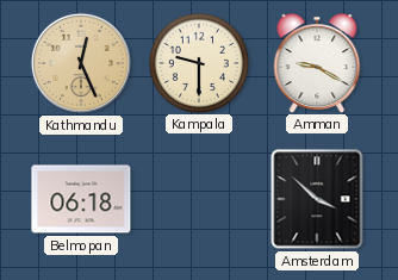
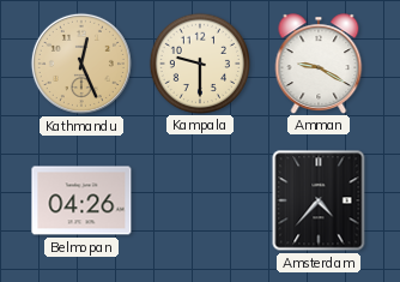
Belmopan: 06:18 -> 04:26 (81, 200)
Amsterdam: 3:52 -> 4:37 (319, 200)
